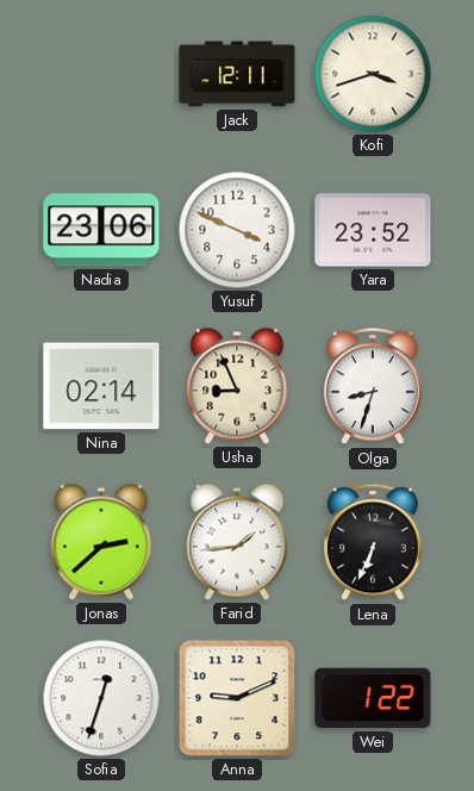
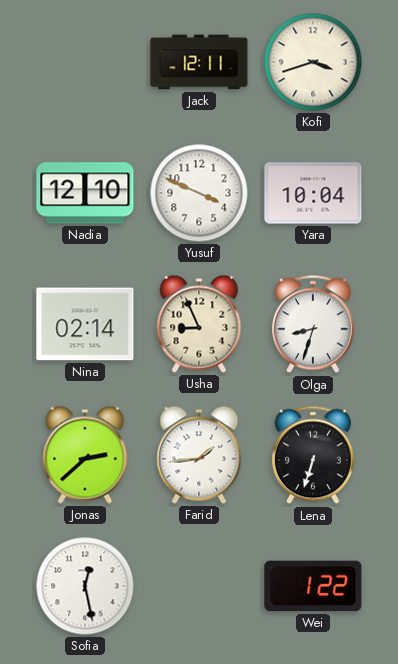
Nadia: 23:06 -> 12:10 (85, 193)
Yara: 23:52 -> 10:04 (313, 193)
Lena: 6:34 -> 6:33 (314, 455)
Sofia: 12:33 -> 12:28 (85, 586)
Anna: 9:11 -> none (237, 698)
